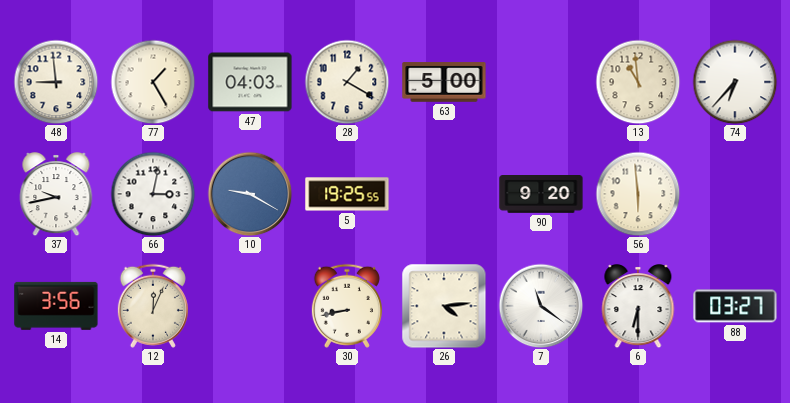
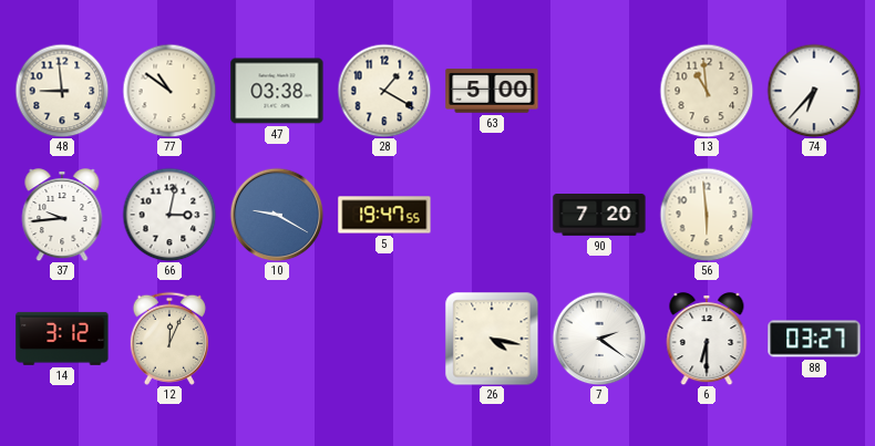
77: 1:25 -> 10:51 (169, 91)
47: 04:03 -> 03:38 (277, 91)
37: 9:43 -> 9:44 (62, 215)
5: 19:25 -> 19:47 (384, 215)
90: 9:20 -> 7:20 (599, 215)
14: 3:56 -> 3:12 (62, 339)
30: 8:43 -> none (347, 306)
26: 4:14 -> 4:17 (492, 339)
7: 11:21 -> 2:21 (599, 339)
